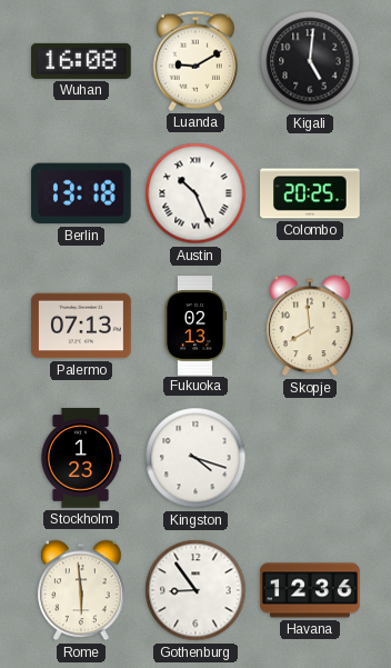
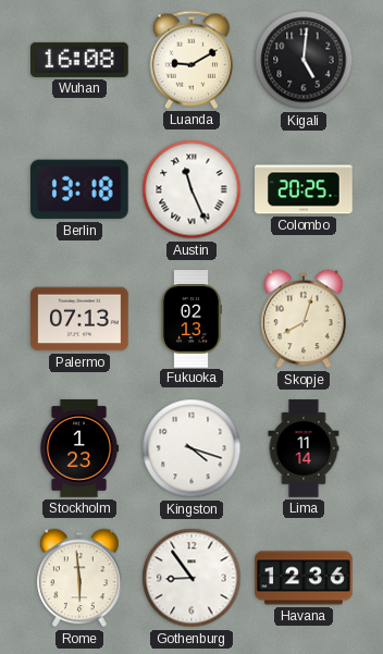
Austin: 10:26 -> 11:26 (191, 189)
Skopje: 7:59 -> 8:03 (304, 319)
Lima: none -> 11:14 (304, 448)
